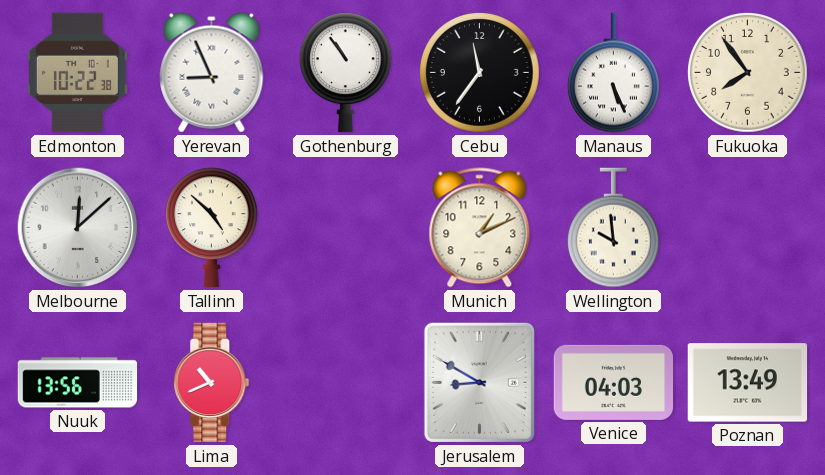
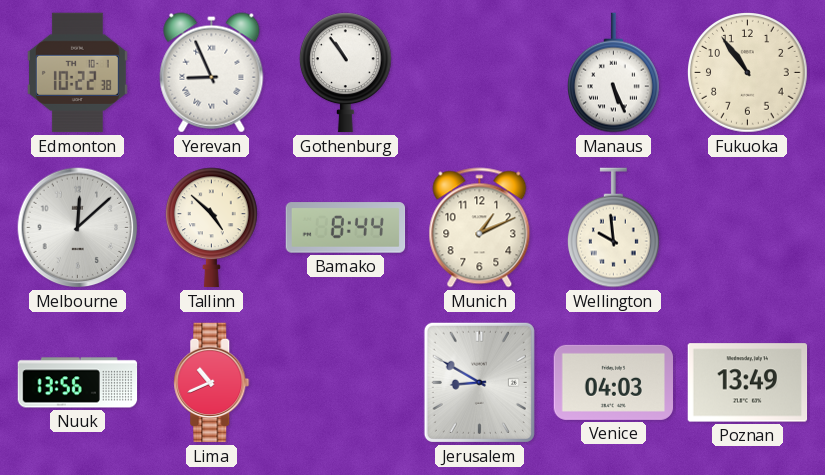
Cebu: 11:36 -> none (480, 73)
Fukuoka: 7:54 -> 10:54 (748, 73)
Bamako: none -> 8:44 (346, 228)
